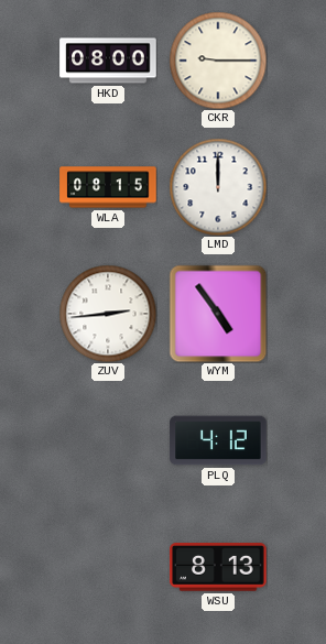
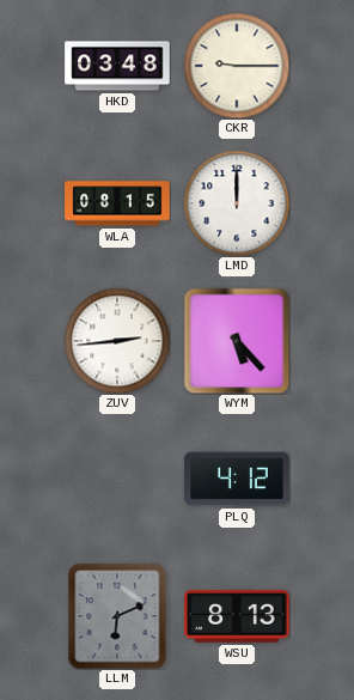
HKD: 08:00 -> 03:48 (117, 66)
WYM: 4:54 -> 5:23 (237, 341)
LLM: none -> 6:11 (117, 616)
